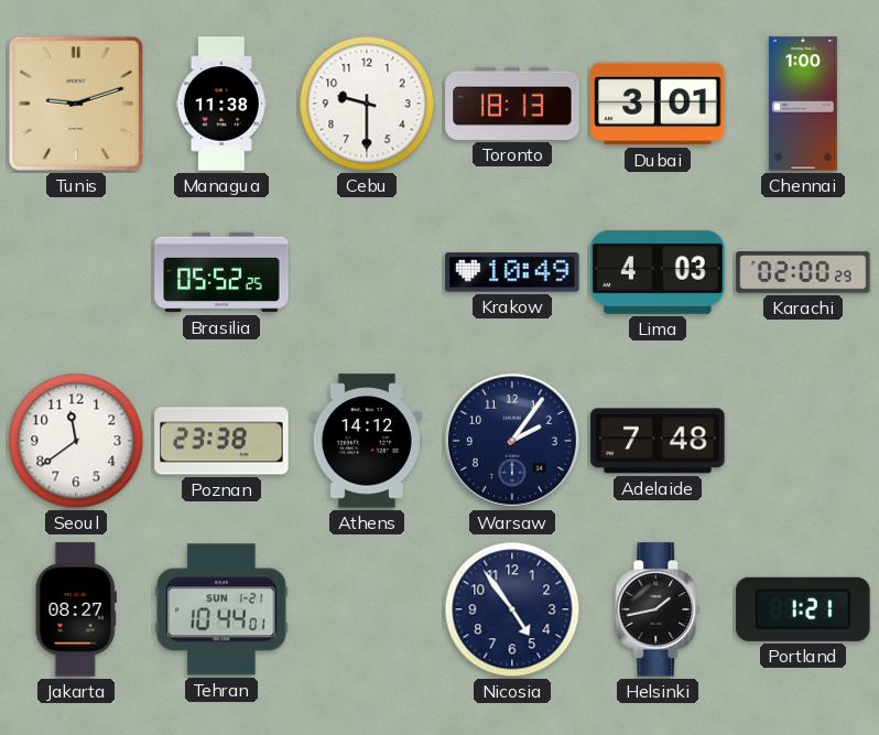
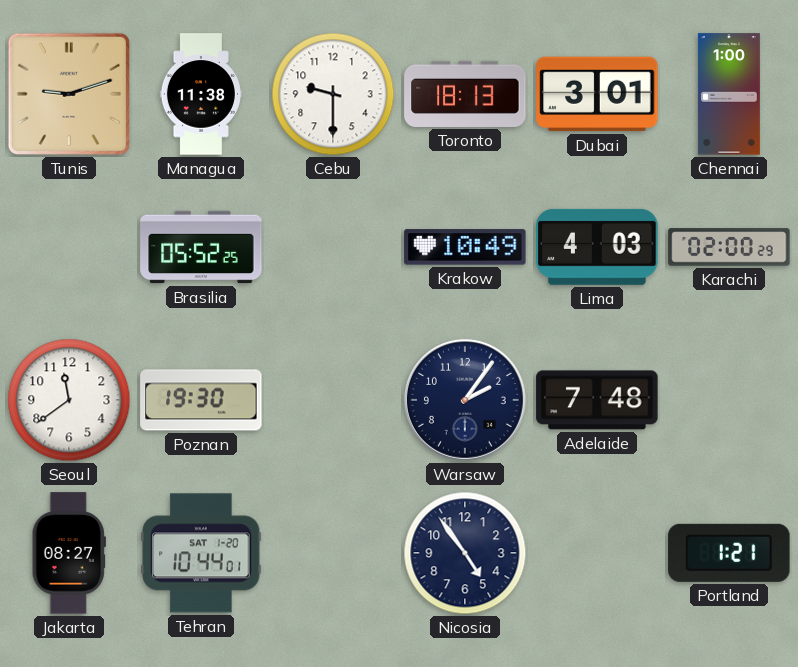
Poznan: 23:38 -> 19:30 (201, 400)
Athens: 14:12 -> none (367, 441)
Tehran date: SUN 1-21 -> SAT 1-20 (201, 553)
Helsinki: 1:43 -> none (659, 609)
